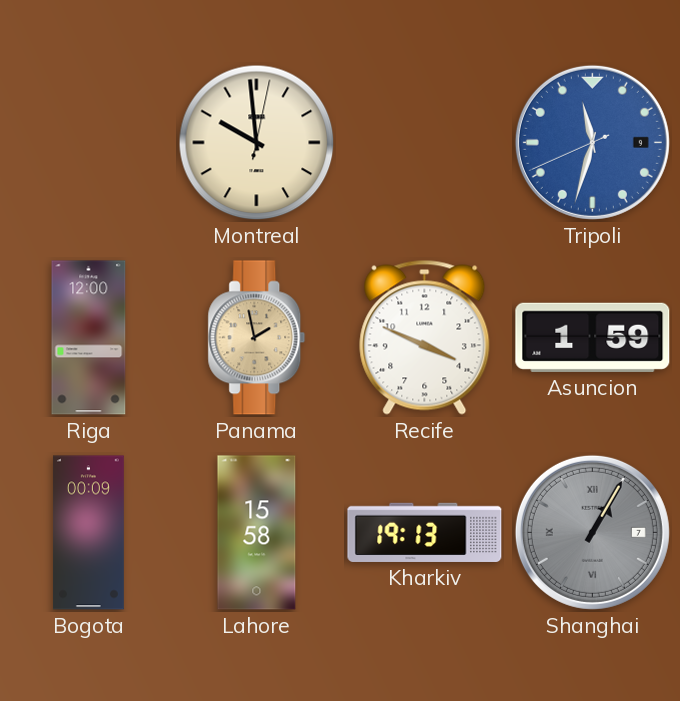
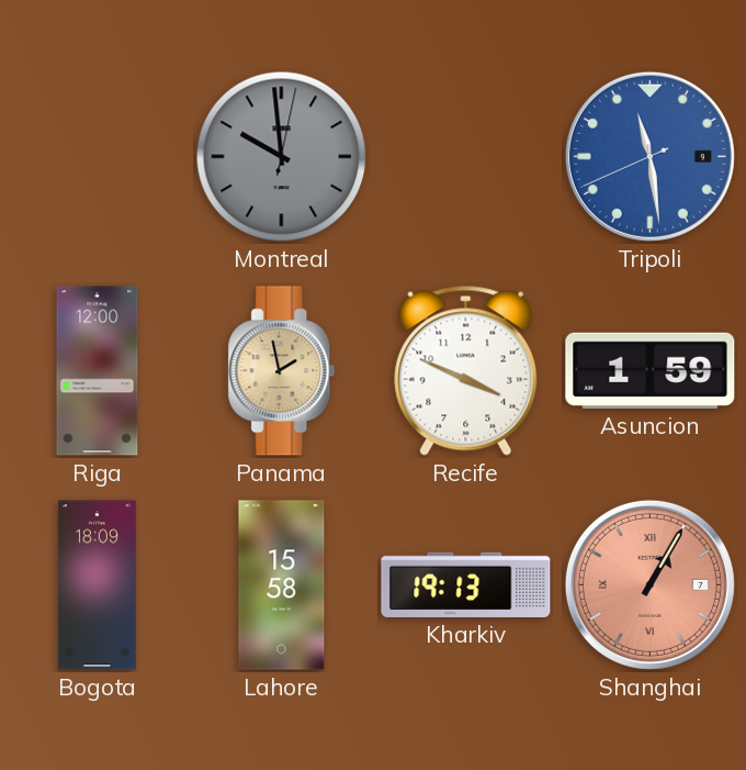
Montreal dial: cream -> grey (282, 157)
Tripoli: 11:32 -> 11:28 (649, 156)
Bogota: 00:09 -> 18:09 (97, 585)
Shanghai dial: grey -> salmon (649, 584)
